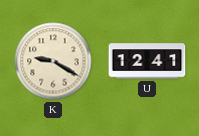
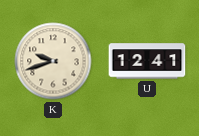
K: 9:20 -> 9:42 (53, 61)
